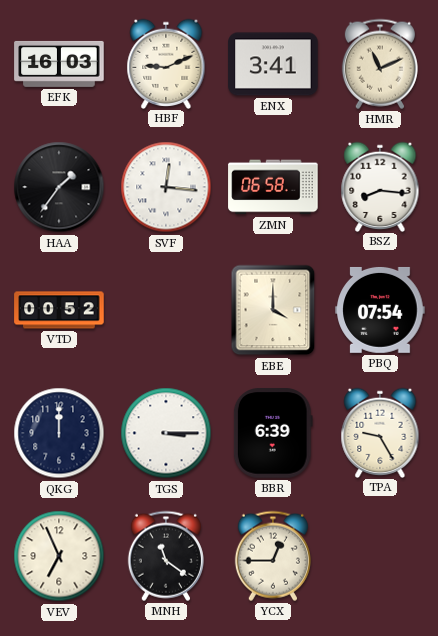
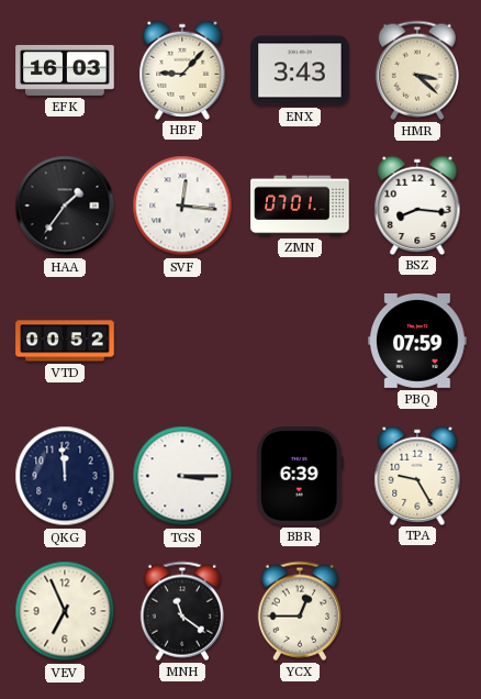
HBF: 9:11 -> 9:07 (182, 69)
ENX: 3:41 -> 3:43 (300, 70)
HMR: 11:11 -> 3:22 (417, 70)
ZMN: 06:58 -> 07:01 (300, 206)
EBE: 4:00 -> none (273, 310)
PBQ: 07:54 -> 07:59 (417, 341)
QKG: 12:00 -> 11:59 (65, 476)
